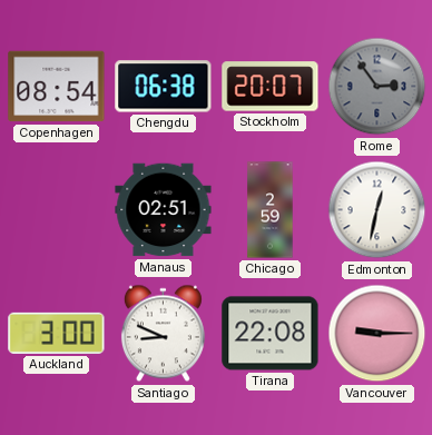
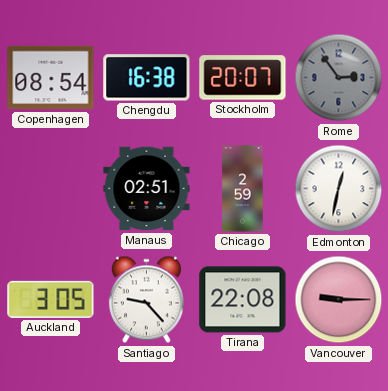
Chengdu: 06:38 -> 16:38 (147, 78)
Auckland: 3:00 -> 3:05 (51, 299)
Santiago: 8:49 -> 9:23 (146, 300)
